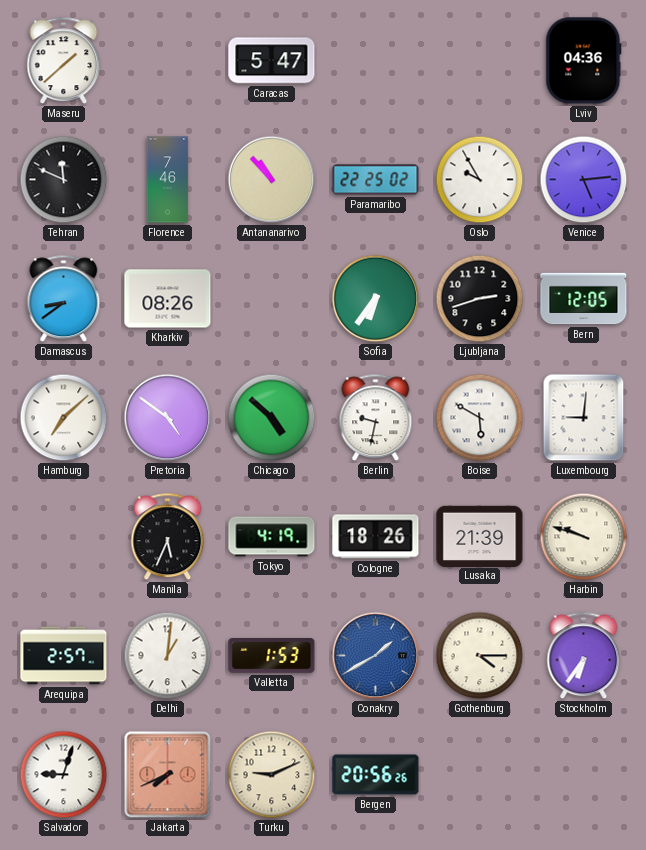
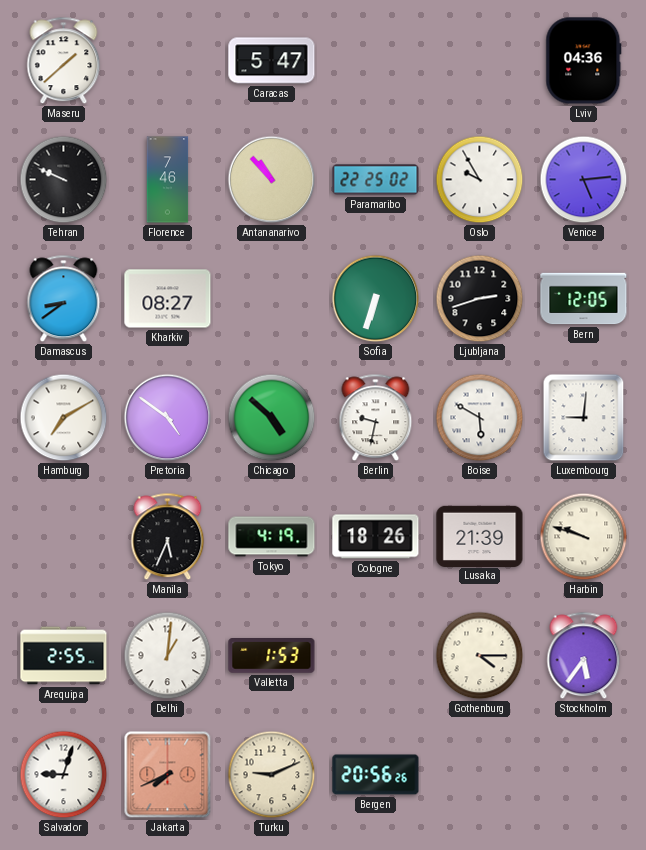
Tehran: 11:49 -> 9:49 (64, 180)
Kharkiv: 08:26 -> 08:27 (168, 299)
Sofia: 6:36 -> 6:33 (376, 299)
Hamburg: 7:08 -> 7:10 (64, 418)
Arequipa: 2:57 -> 2:55 (64, 656)
Conakry: 1:40 -> none (376, 656)
Stockholm: 6:36 -> 5:36 (584, 656)
